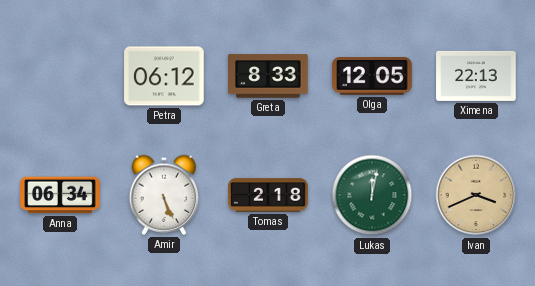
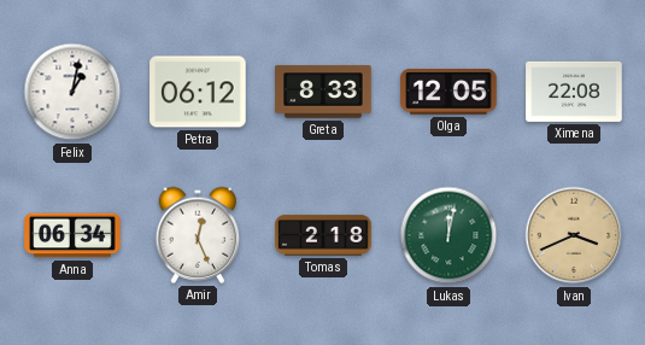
Felix: none -> 1:02 (72, 92)
Ximena: 22:13 -> 22:08 (574, 92)
Amir: 5:26 -> 12:26 (198, 235)
